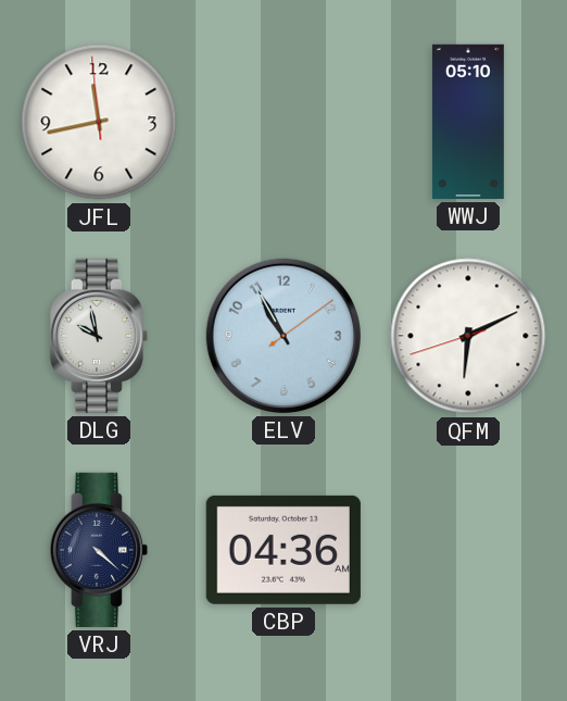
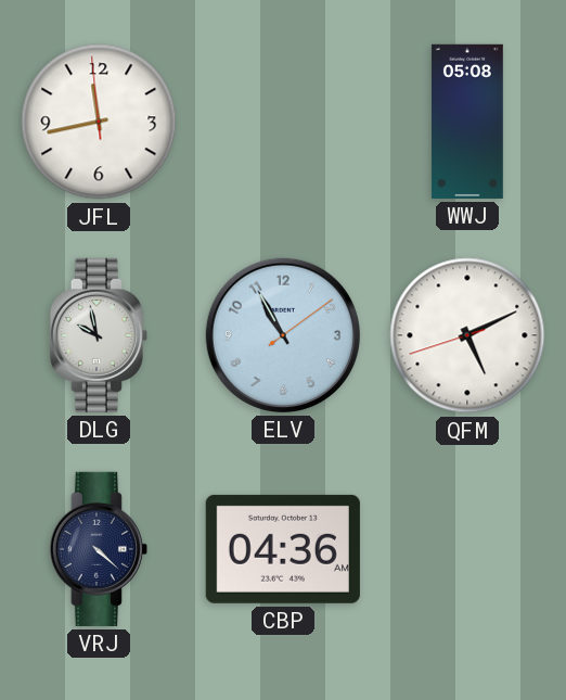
WWJ: 05:10 -> 05:08 (467, 122)
QFM: 6:10 -> 5:10 (467, 335)
